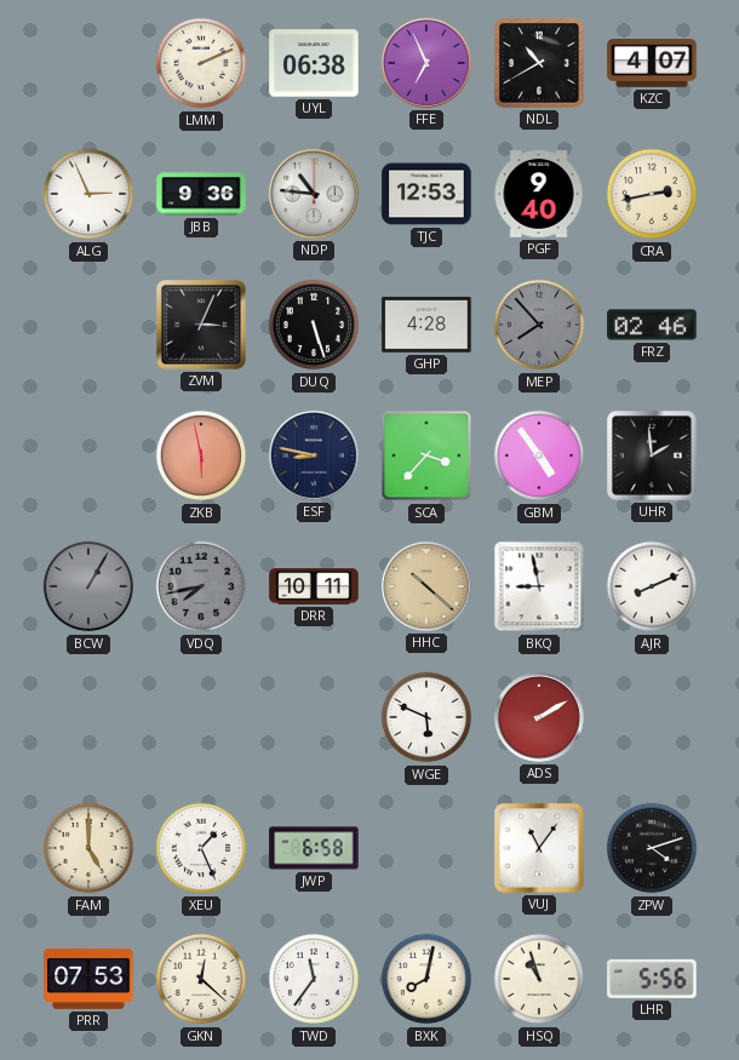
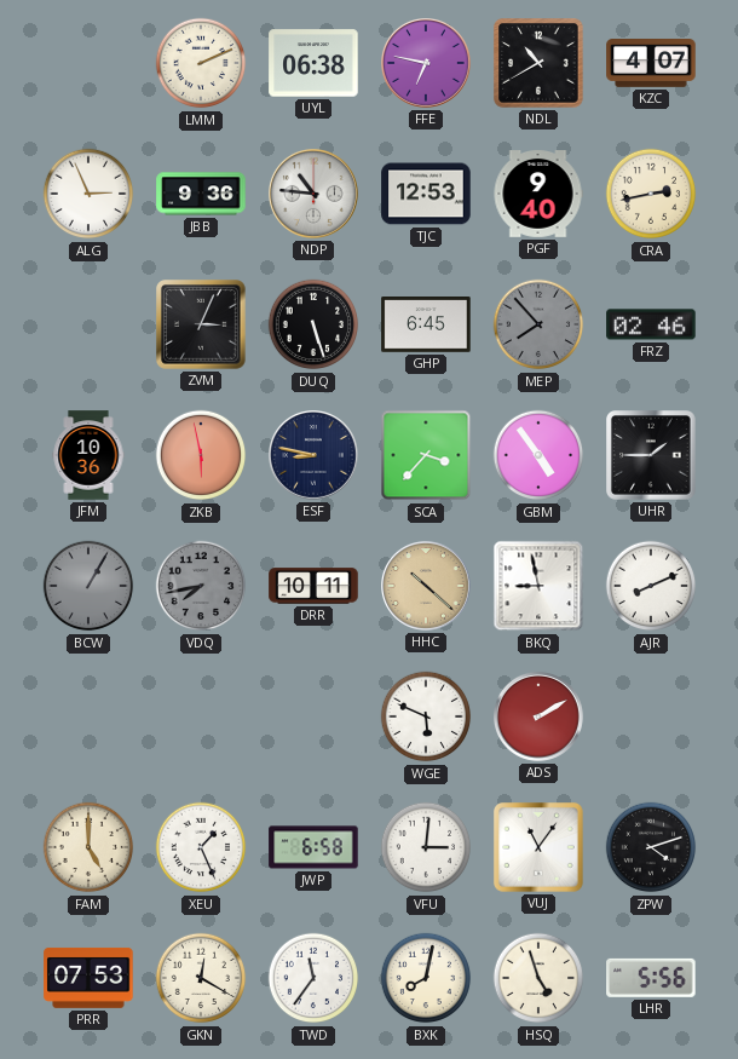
FFE: 6:56 -> 6:47 (427, 64)
GHP: 4:28 -> 6:45 (426, 326)
JFM: none -> 10:36 (88, 455)
UHR: 1:59 -> 1:45 (652, 456)
VFU: none -> 3:01 (426, 847)
GKN: 12:22 -> 12:20 (201, 978)
HSQ: 10:57 -> 4:57 (538, 978)
